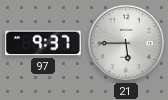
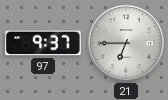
21: 5:45 -> 6:45 (126, 43)
